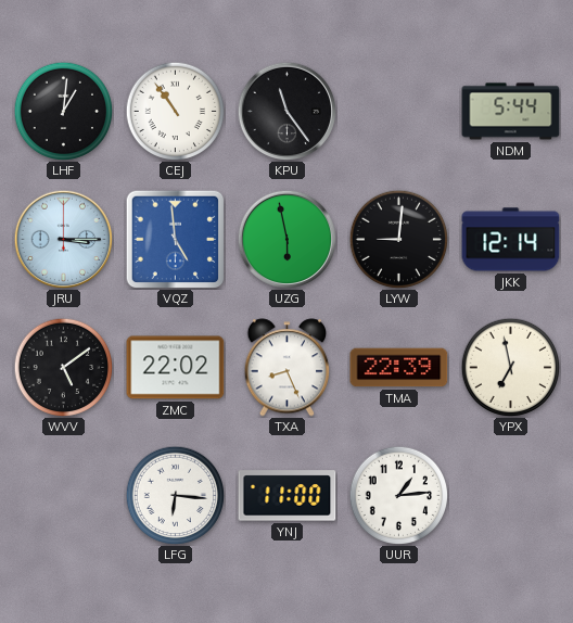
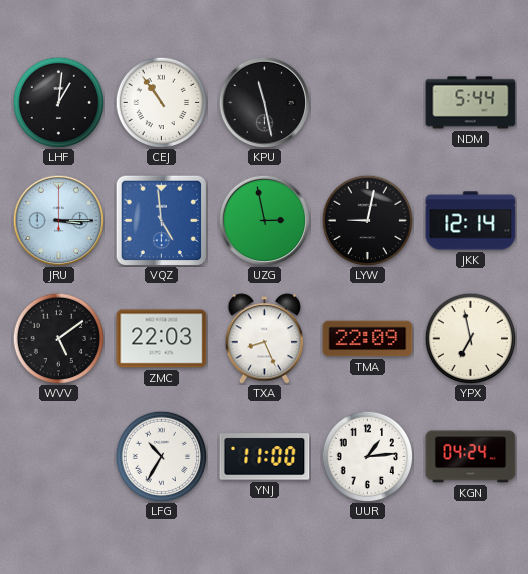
KPU: 11:24 -> 11:28 (264, 102)
UZG: 5:58 -> 2:58 (264, 220)
LYW: 9:01 -> 9:02 (367, 220)
ZMC: 22:02 -> 22:03 (162, 339)
TMA: 22:39 -> 22:09 (368, 339)
LFG: 6:16 -> 10:35 (161, 456)
KGN: none -> 04:24 (471, 457)
